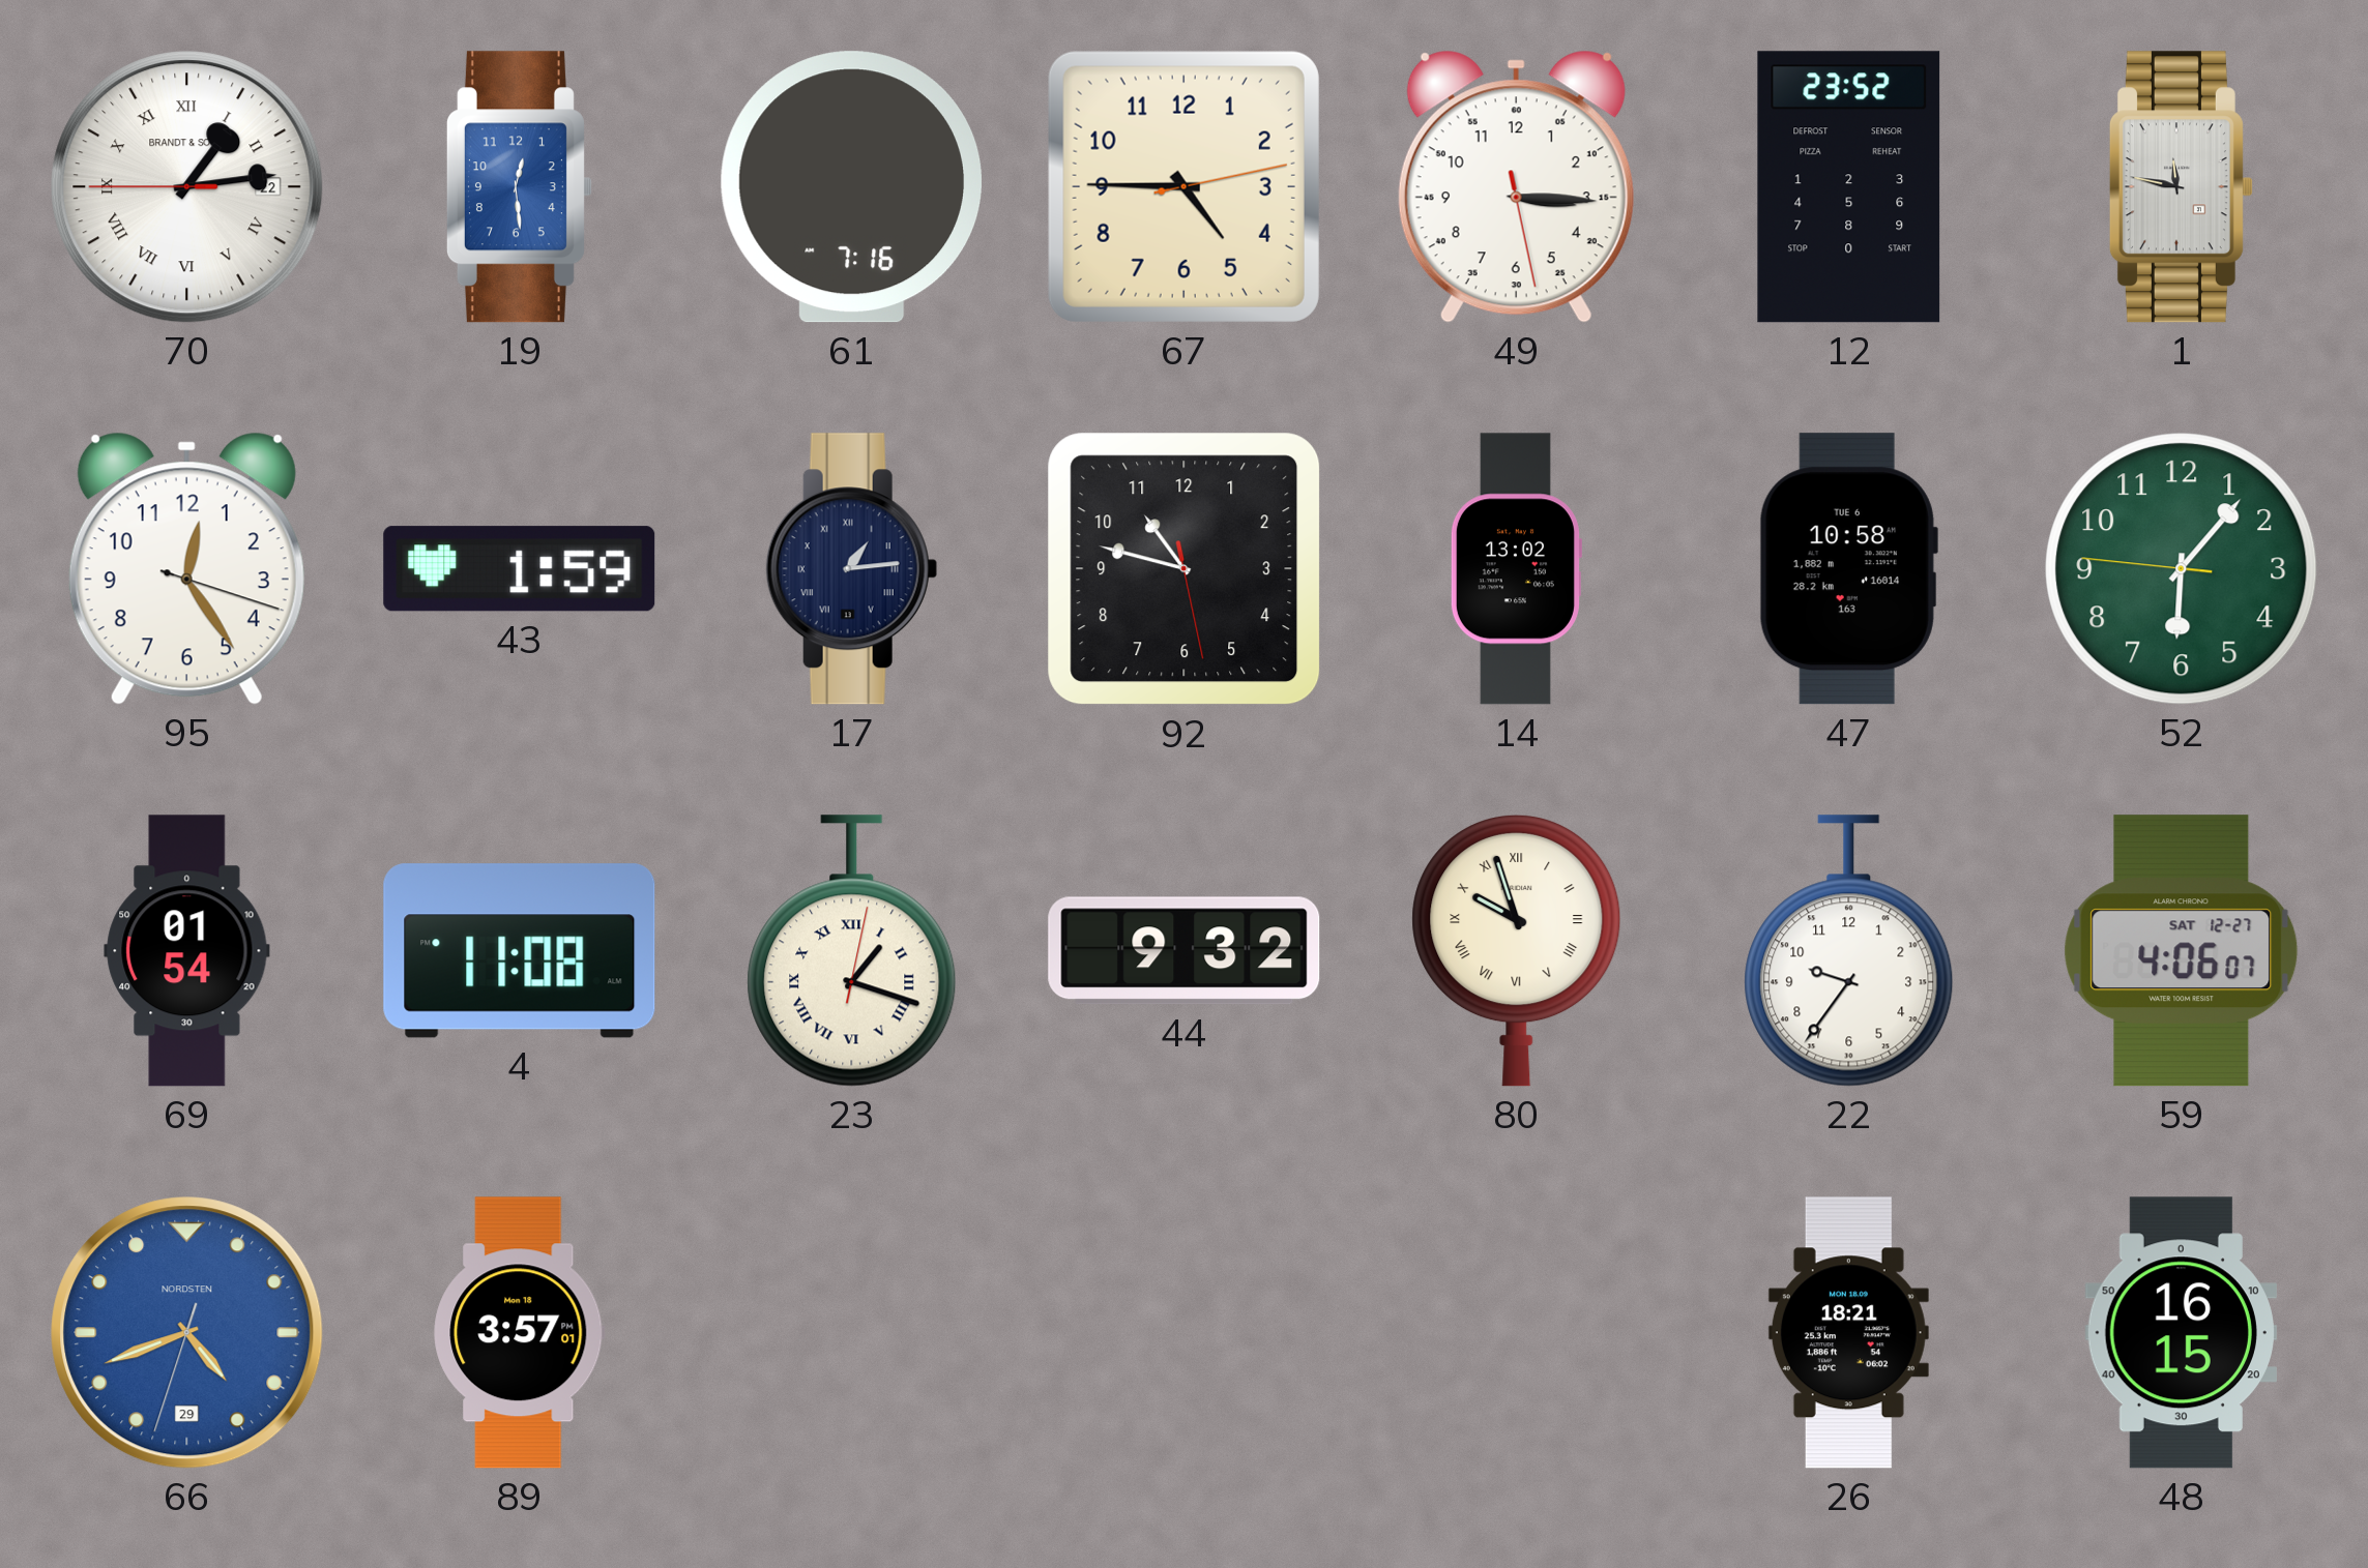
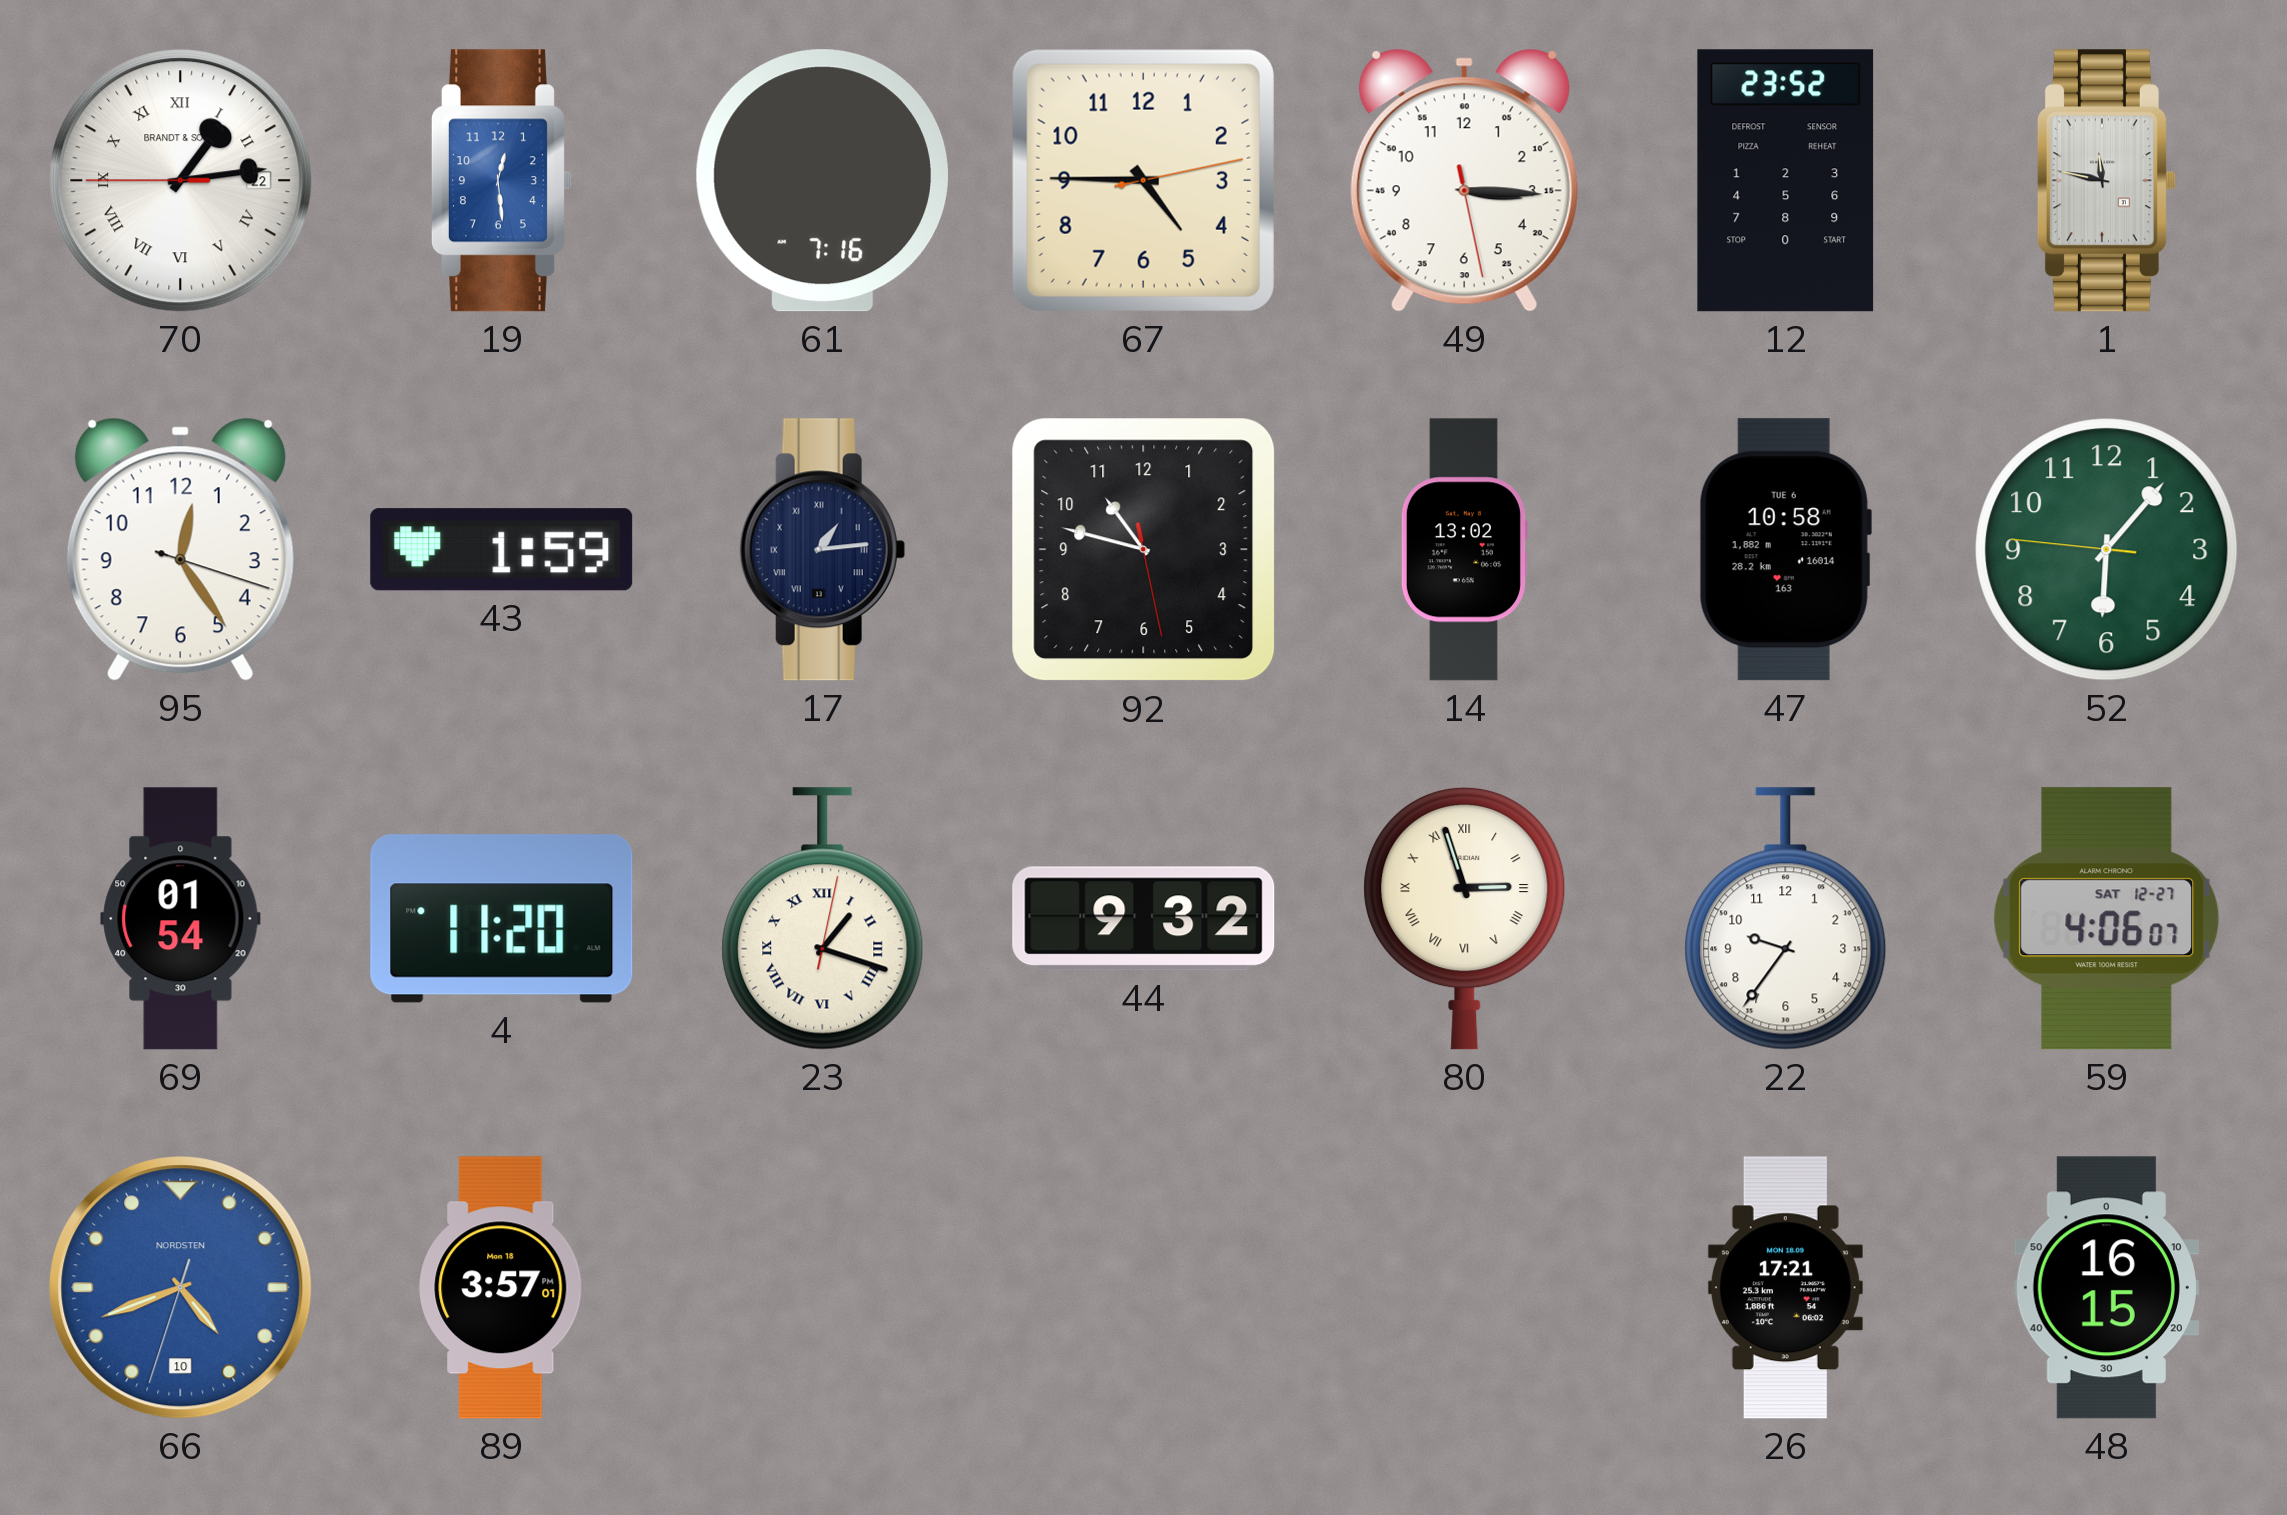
4: 11:08 -> 11:20 (502, 919)
80: 9:57 -> 2:57 (1465, 918)
66 date: 29 -> 10 (181, 1288)
26: 18:21 -> 17:21 (1785, 1288)
